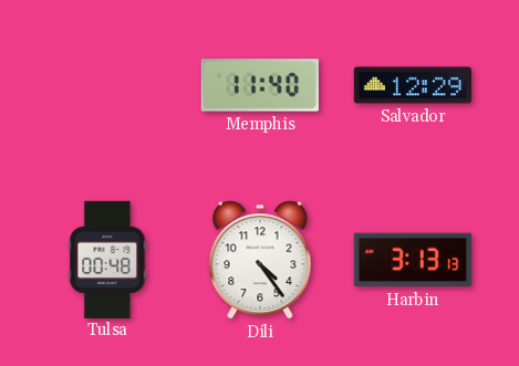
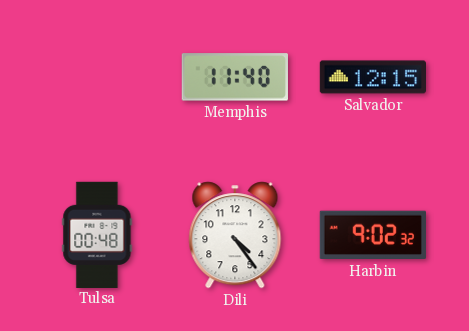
Salvador: 12:29 -> 12:15 (372, 77)
Harbin: 3:13 -> 9:02 (373, 235)
